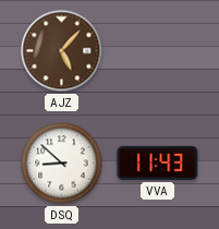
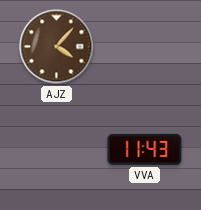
AJZ: 5:07 -> 4:07 (57, 47)
DSQ: 8:52 -> none (62, 164)
